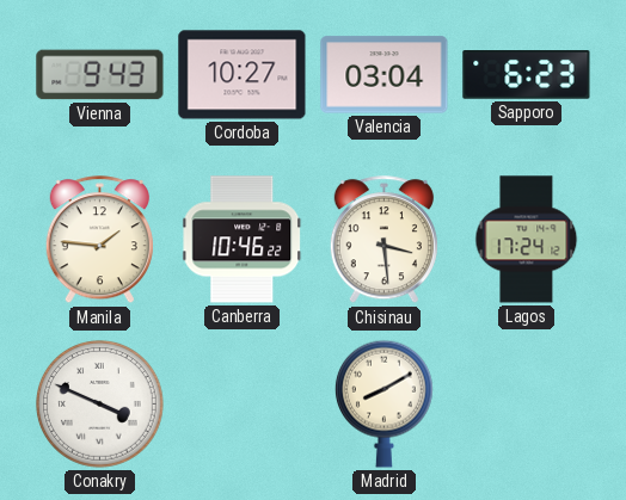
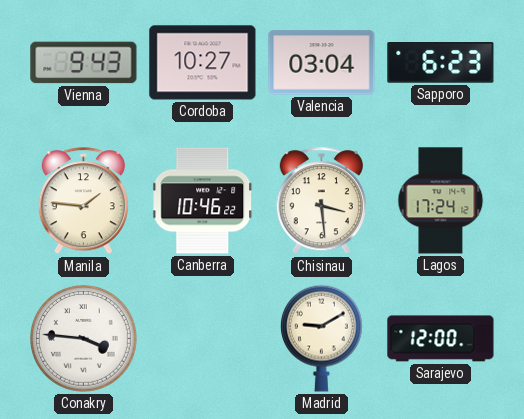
Conakry: 3:49 -> 3:46 (84, 339)
Madrid: 8:10 -> 9:10 (321, 338)
Sarajevo: none -> 12:00 (441, 339)
